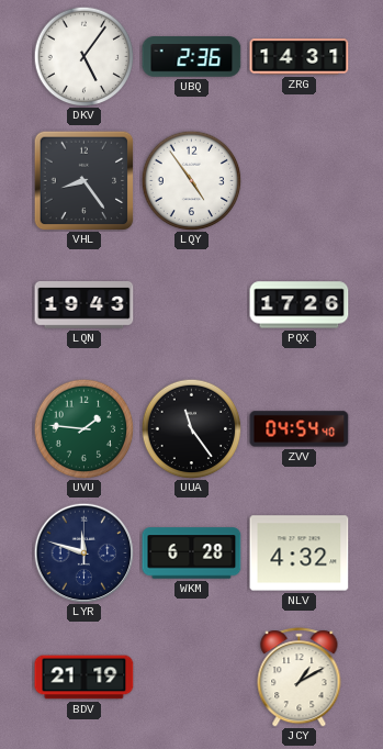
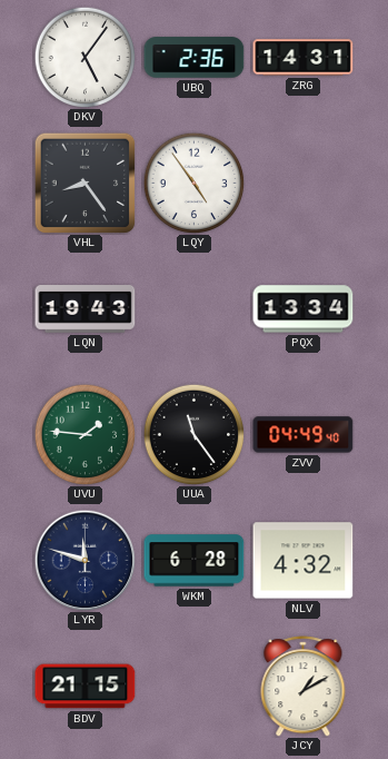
PQX: 17:26 -> 13:34 (304, 309)
ZVV: 04:54 -> 04:49 (304, 435)
BDV: 21:19 -> 21:15 (86, 687)
